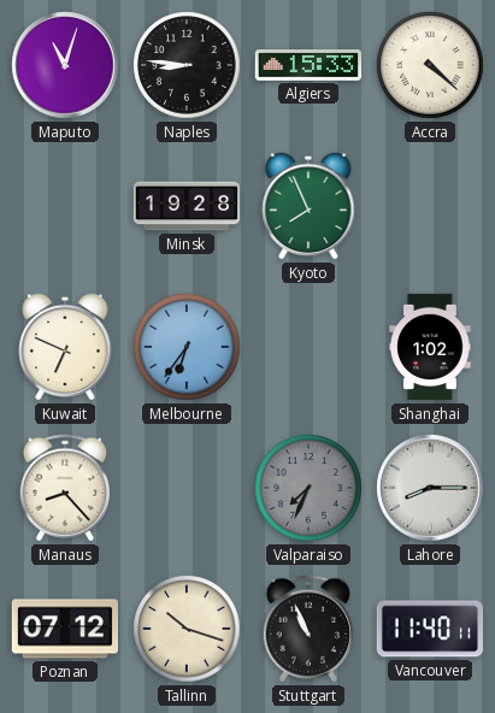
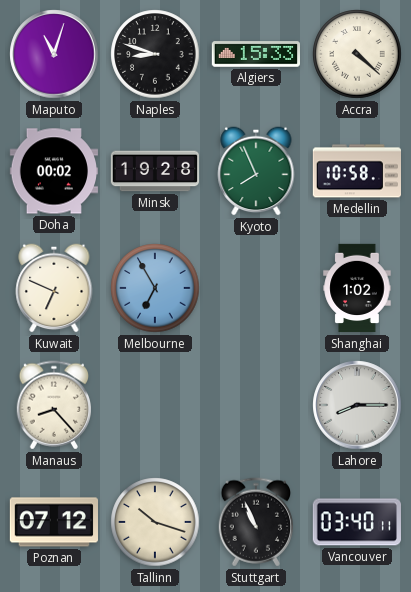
Naples: 8:46 -> 8:48 (155, 54)
Doha: none -> 00:02 (53, 171)
Medellin: none -> 10:58 (356, 171)
Melbourne: 6:36 -> 6:55 (155, 288)
Valparaiso: 7:34 -> none (308, 488)
Vancouver: 11:40 -> 03:40 (357, 522)
